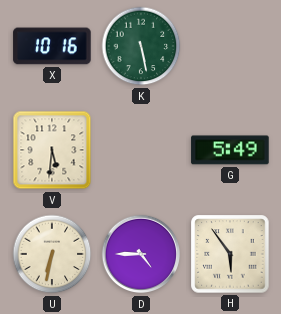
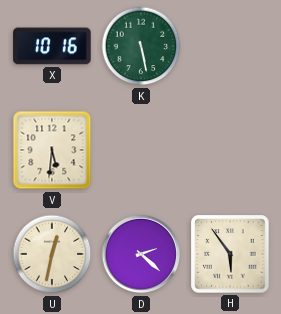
G: 5:49 -> none (230, 150)
U: 6:32 -> 12:32 (52, 254)
D: 4:45 -> 2:22 (141, 254)
